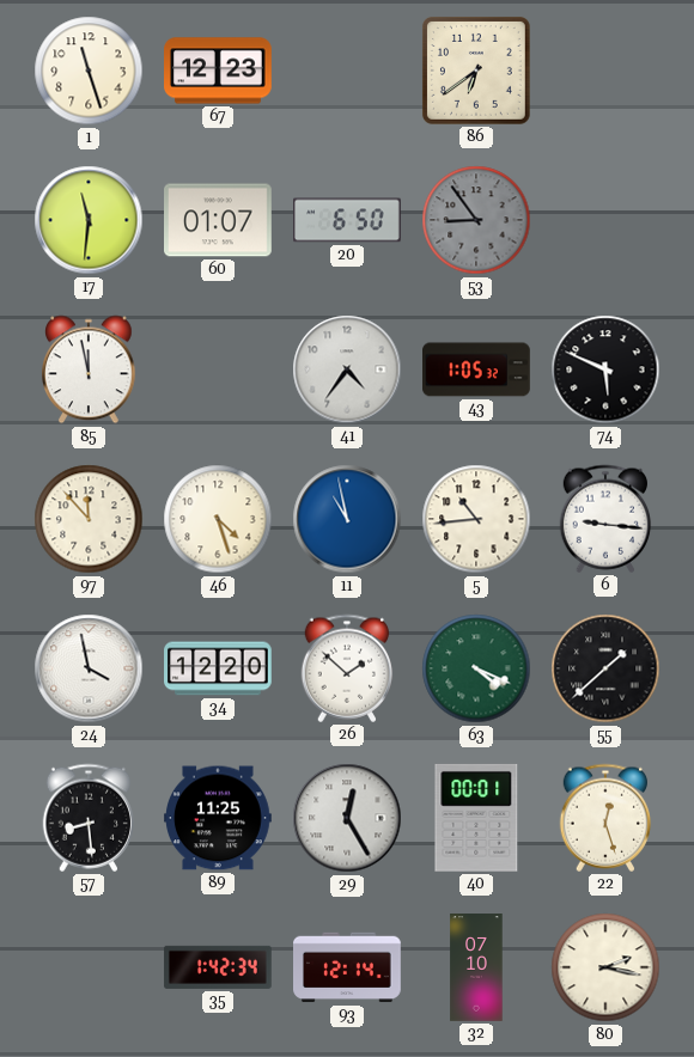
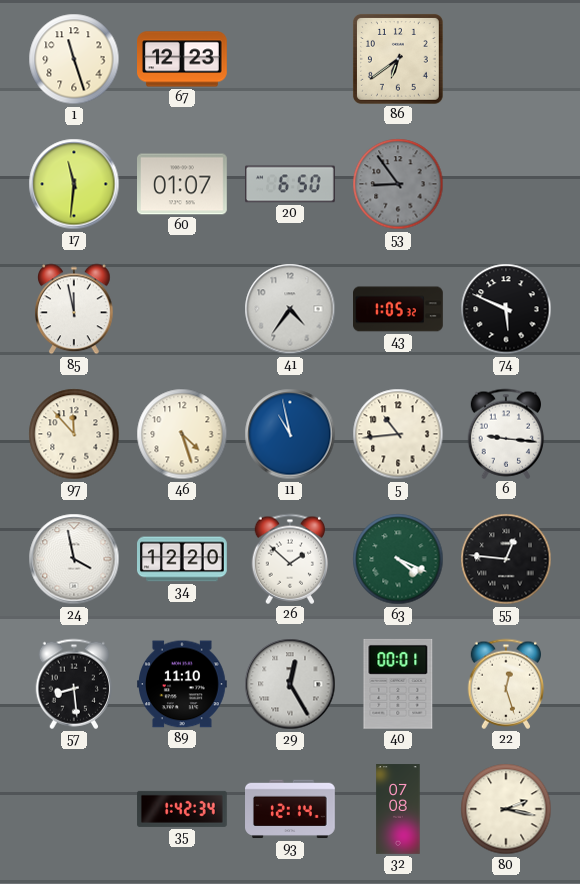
55: 1:38 -> 12:46 (506, 559)
89: 11:25 -> 11:10 (183, 684)
32: 07:10 -> 07:08 (398, 809)
